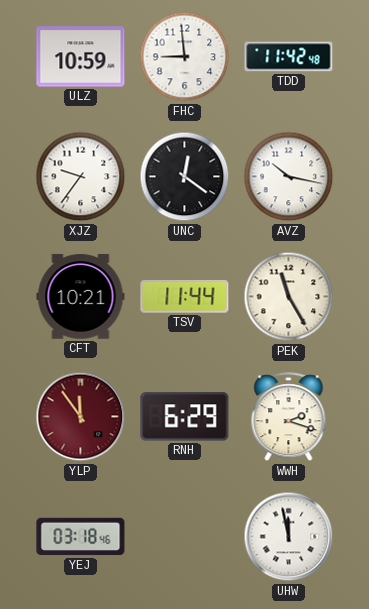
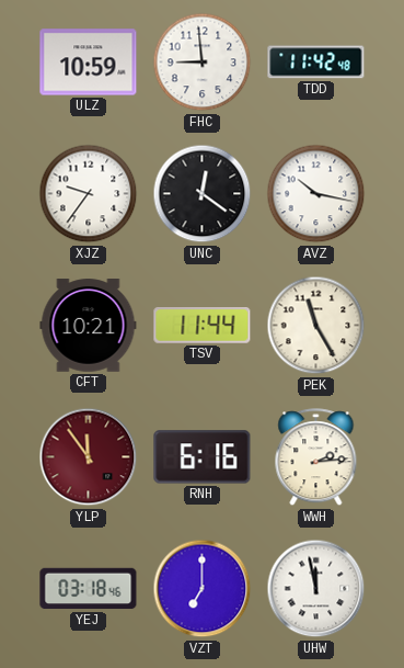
RNH: 6:29 -> 6:16 (203, 457)
WWH: 2:18 -> 2:14 (316, 457)
VZT: none -> 7:00 (203, 589)
